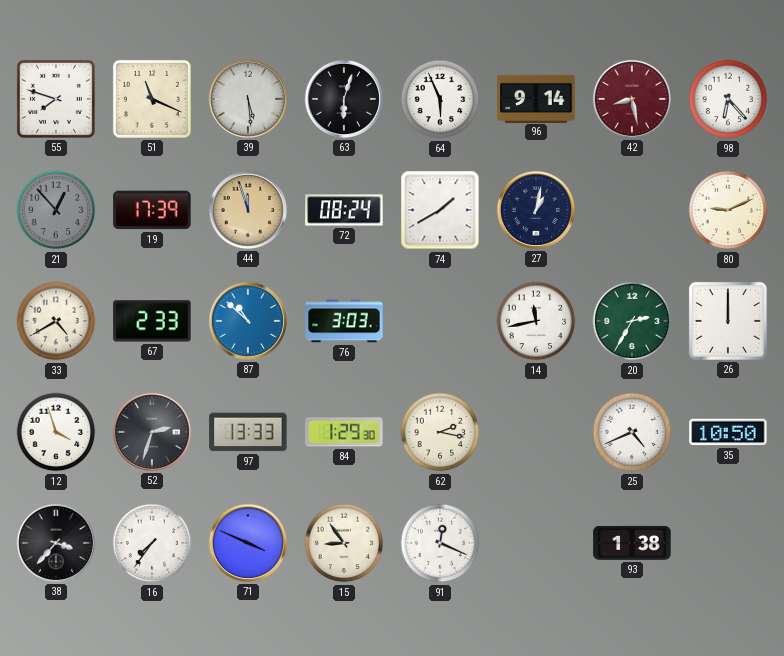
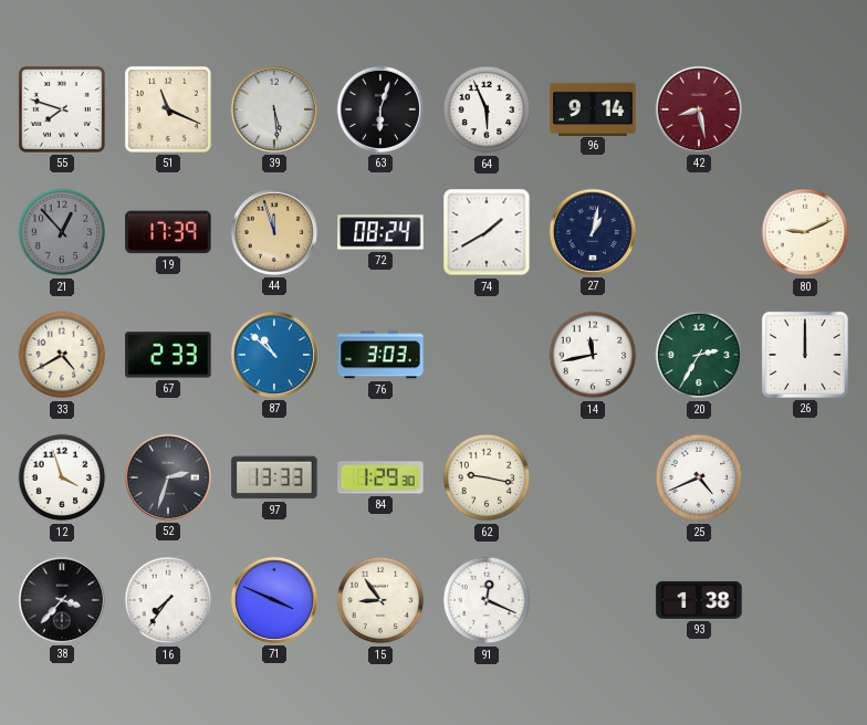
98: 6:23 -> none (728, 99)
62: 2:17 -> 9:17 (487, 477)
35: 10:50 -> none (728, 432)
